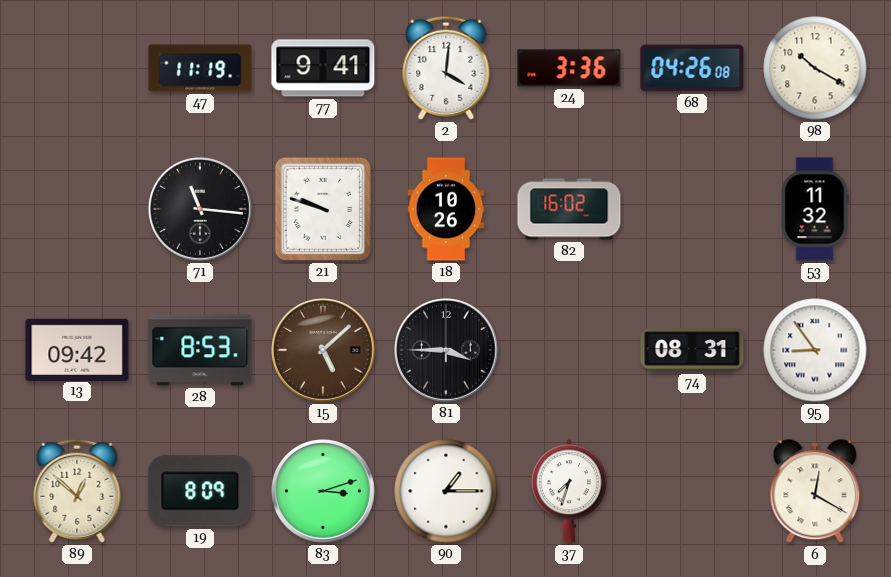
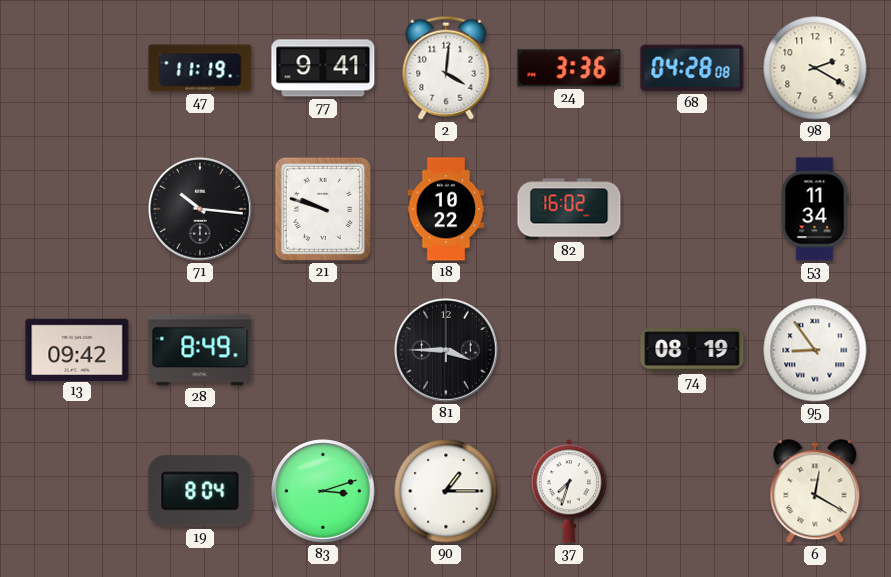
68: 04:26 -> 04:28 (692, 68)
98: 10:20 -> 2:20 (815, 68)
71: 11:16 -> 10:16 (200, 209)
18: 10:26 -> 10:22 (446, 209)
53: 11:32 -> 11:34 (815, 209)
28: 8:53 -> 8:49 (200, 350)
15: 5:08 -> none (323, 350)
74: 08:31 -> 08:19 (692, 350)
89: 12:52 -> none (77, 491)
19: 8:09 -> 8:04 (200, 491)
